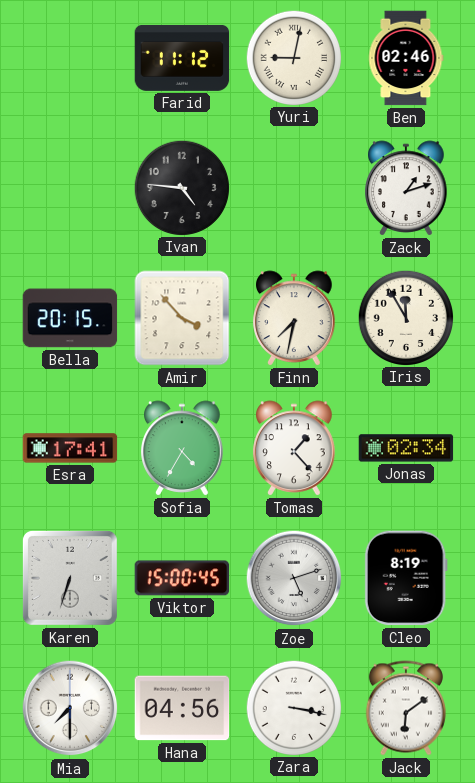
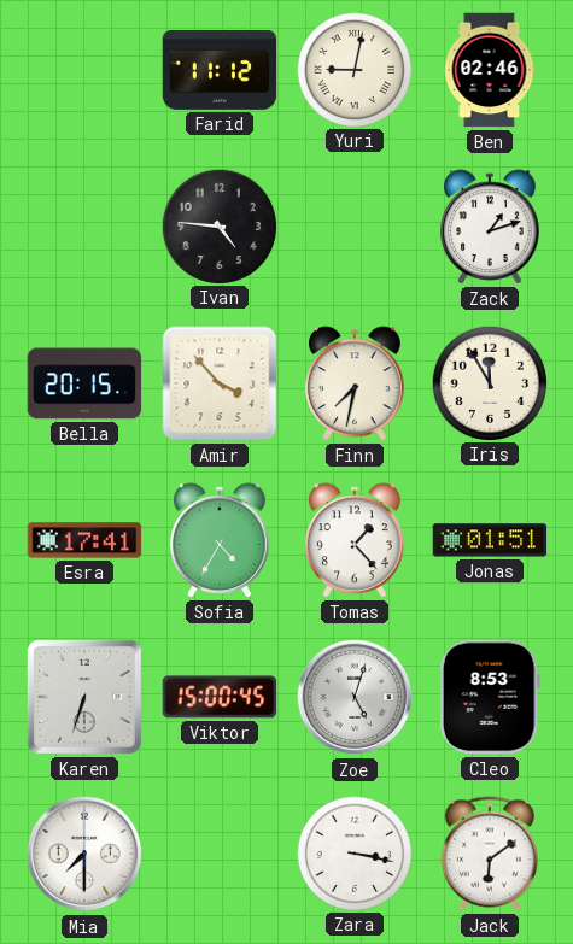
Jonas: 02:34 -> 01:51 (490, 540)
Zoe: 5:12 -> 5:03 (355, 697)
Cleo: 8:19 -> 8:53 (490, 697)
Hana: 04:56 -> none (182, 708)
